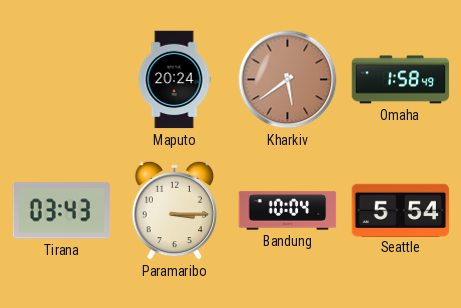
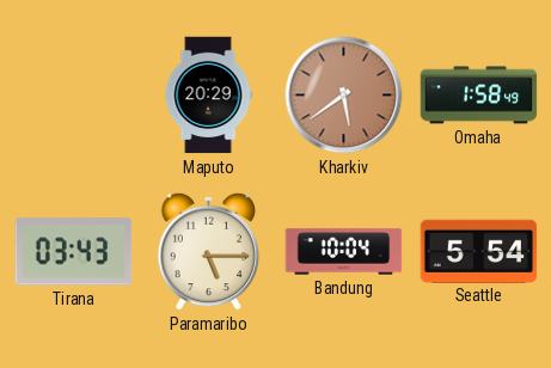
Maputo: 20:24 -> 20:29 (208, 96)
Paramaribo: 3:15 -> 5:15 (209, 251)
